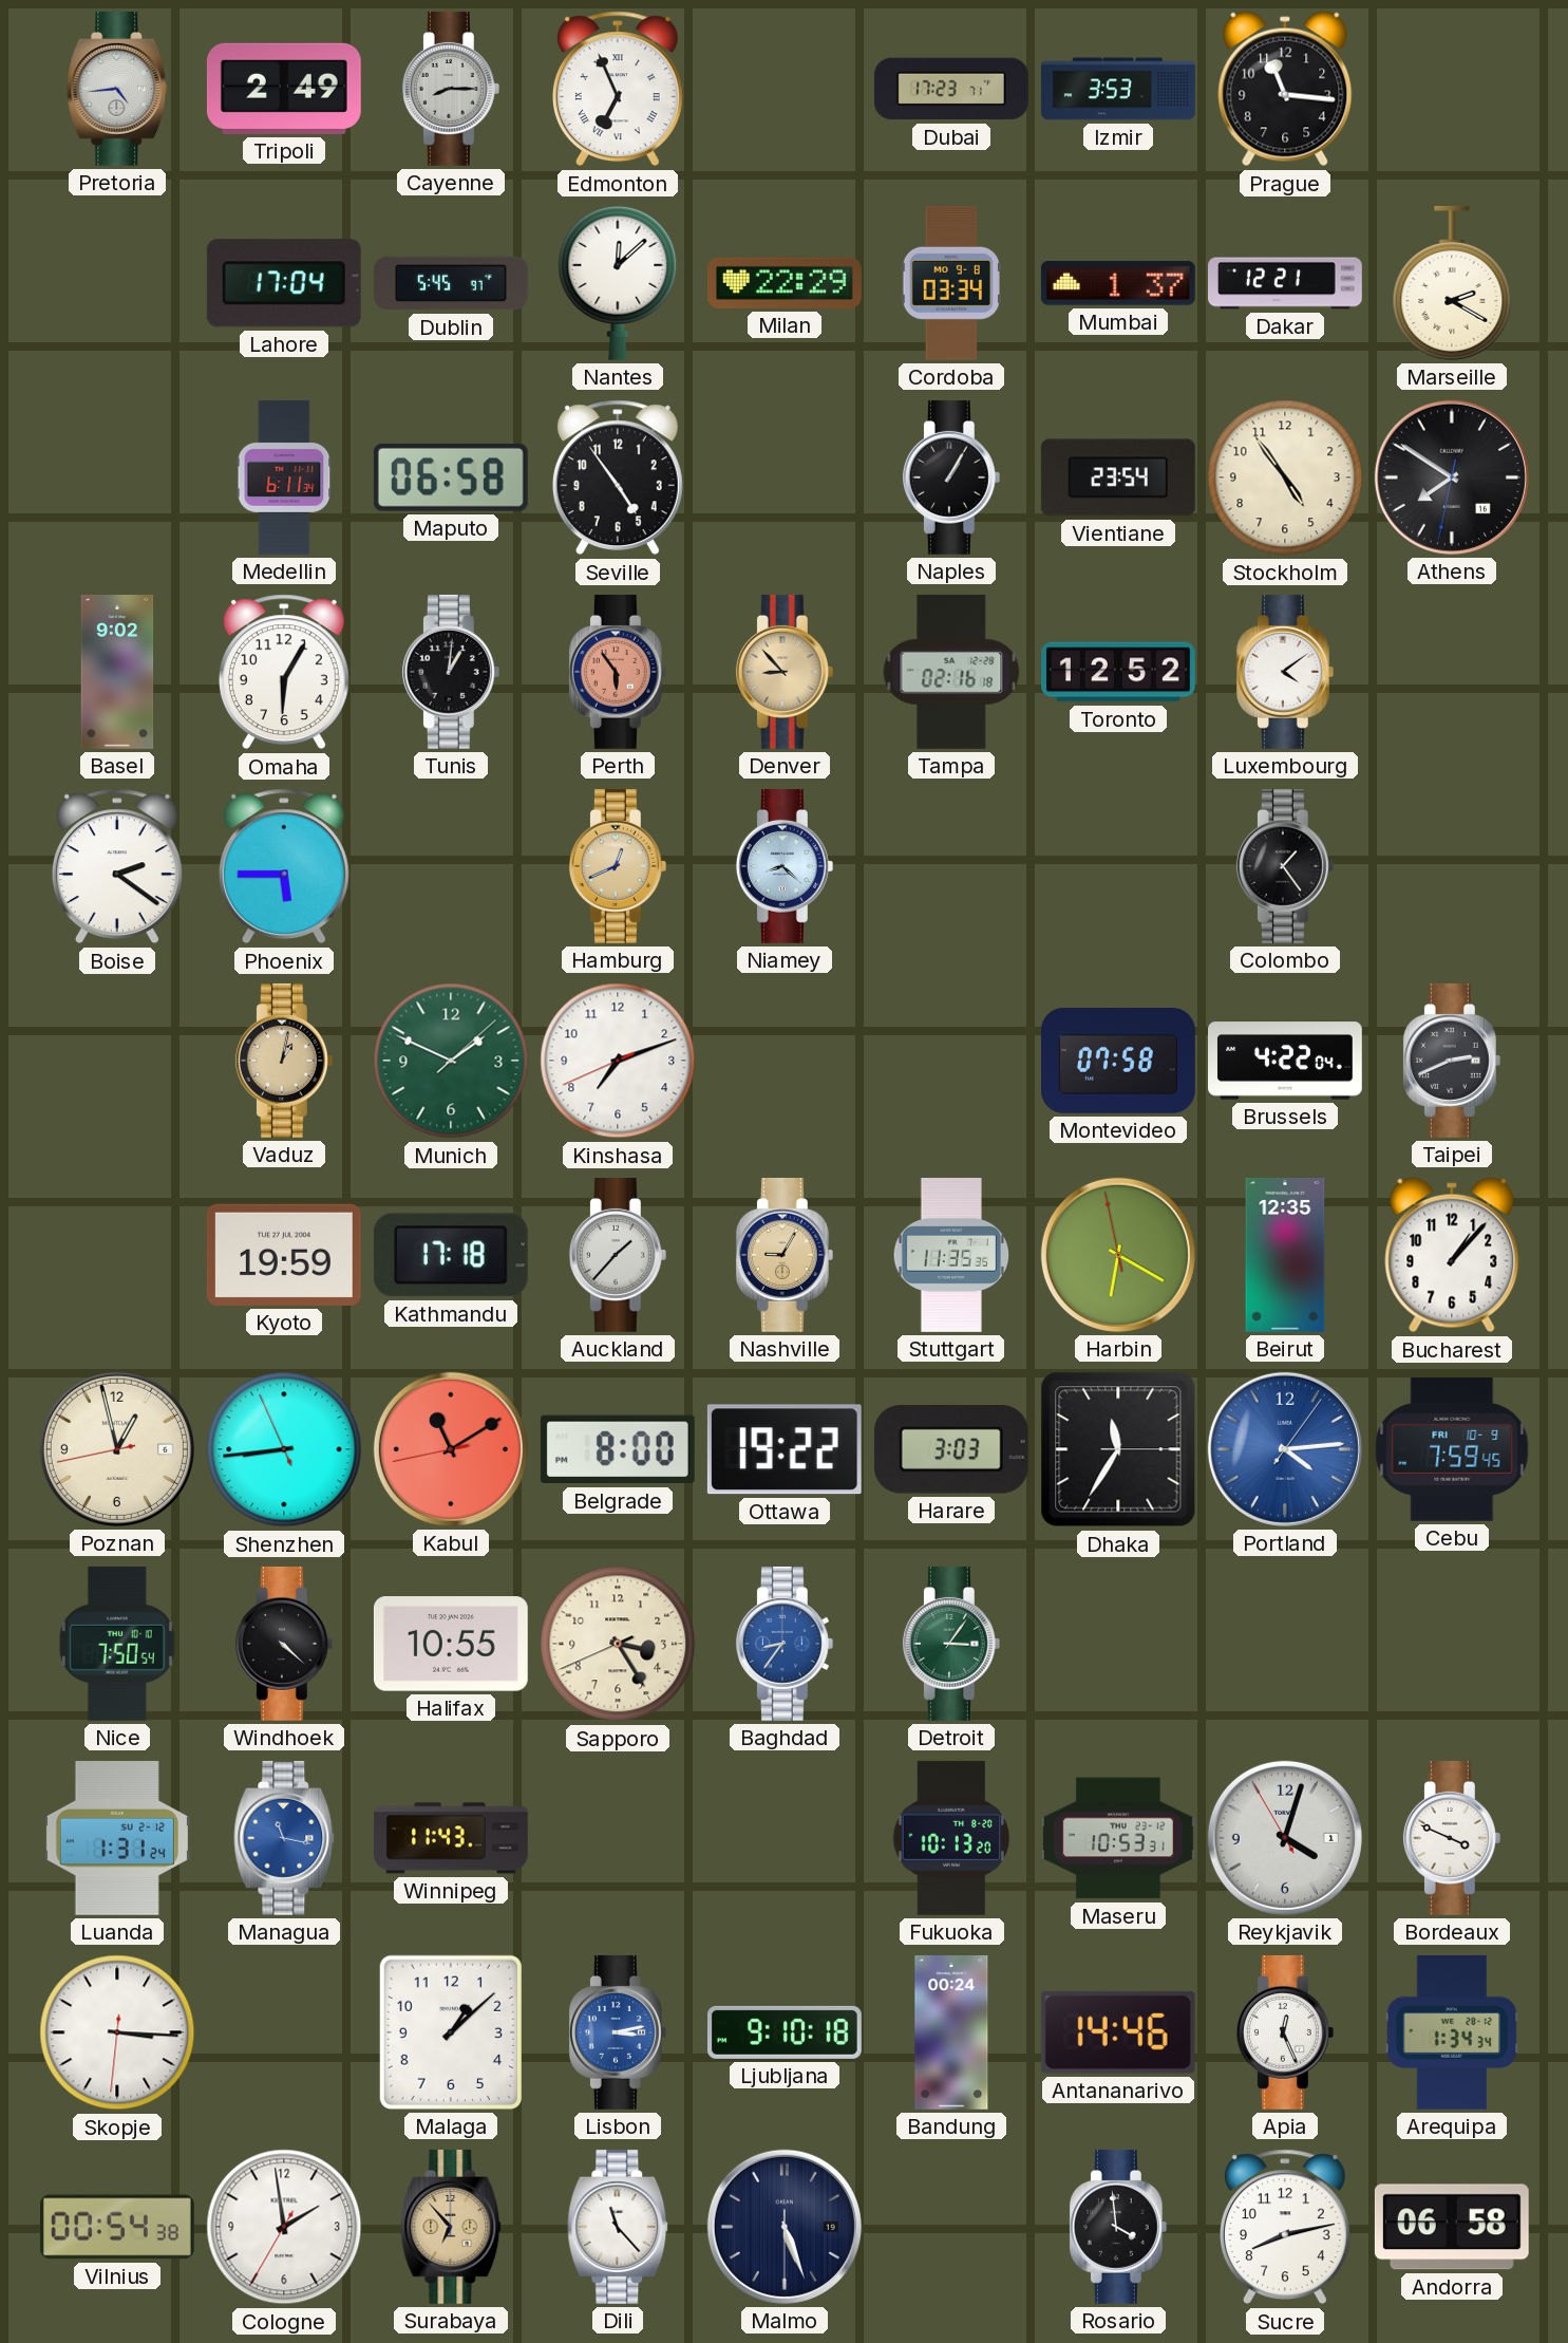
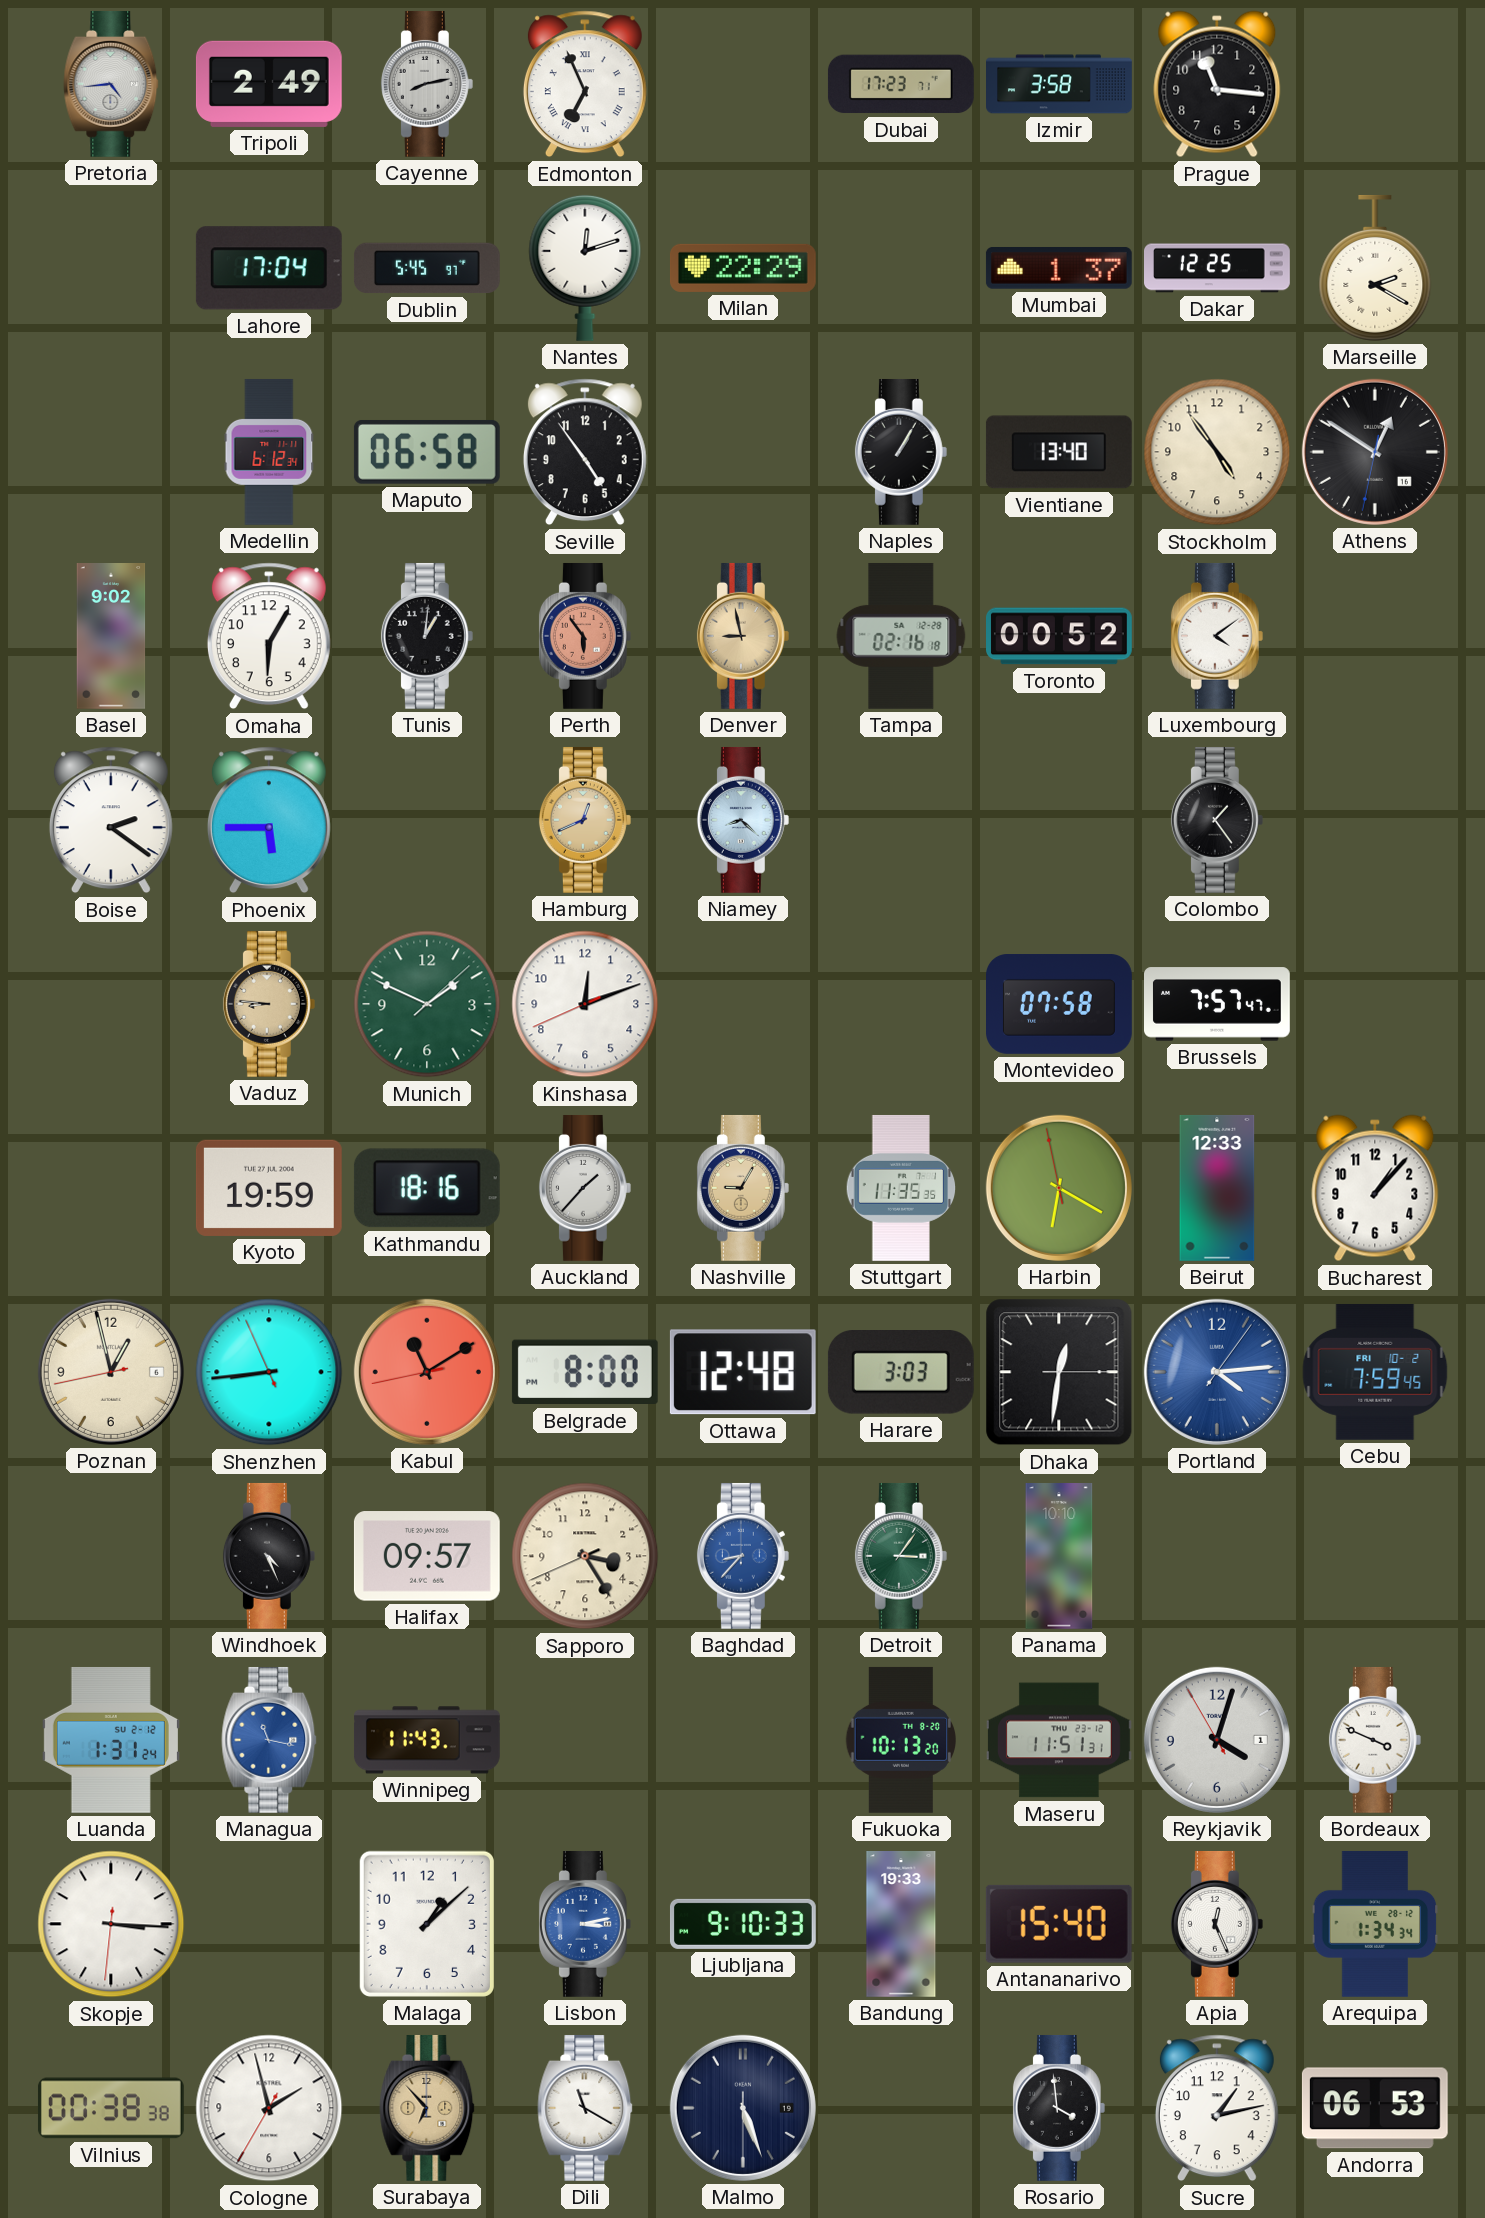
Cayenne: 8:15 -> 8:13 (427, 84)
Izmir: 3:53 -> 3:58 (1060, 84)
Nantes: 12:08 -> 12:12 (585, 268)
Cordoba: 03:34 -> none (950, 283)
Dakar: 12:21 -> 12:25 (1218, 268)
Medellin: 6:11 -> 6:12 (269, 452)
Vientiane: 23:54 -> 13:40 (1059, 452)
Athens: 7:50 -> 12:50 (1375, 452)
Denver: 8:53 -> 8:58 (743, 636)
Toronto: 12:52 -> 00:52 (1060, 636)
Vaduz: 1:02 -> 8:46 (269, 1004)
Kinshasa: 7:11 -> 12:11 (585, 1004)
Brussels: 4:22 -> 7:57 (1218, 1004)
Taipei: 2:41 -> none (1452, 1061)
Kathmandu: 17:18 -> 18:16 (427, 1188)
Beirut: 12:35 -> 12:33 (1217, 1188)
Ottawa: 19:22 -> 12:48 (743, 1372)
Dhaka: 11:35 -> 12:31 (1059, 1372)
Cebu date: FRI 10-9 -> FRI 10-2 (1375, 1372)
Nice: 7:50 -> none (117, 1644)
Windhoek: 4:22 -> 4:26 (269, 1556)
Halifax: 10:55 -> 09:57 (427, 1556)
Baghdad: 8:36 -> 8:37 (743, 1556)
Panama: none -> 10:10 (1059, 1557)
Maseru: 10:53 -> 11:51 (1059, 1740)
Ljubljana: 9:10:18 -> 9:10:33 (743, 1924)
Bandung: 00:24 -> 19:33 (901, 1925)
Antananarivo: 14:46 -> 15:40 (1059, 1924)
Vilnius: 00:54 -> 00:38 (111, 2108)
Cologne: 1:58 -> 1:57 (269, 2108)
Dili: 11:23 -> 11:20 (585, 2108)
Sucre: 8:13 -> 1:13 (1217, 2108)
Andorra: 06:58 -> 06:53 (1375, 2108)
